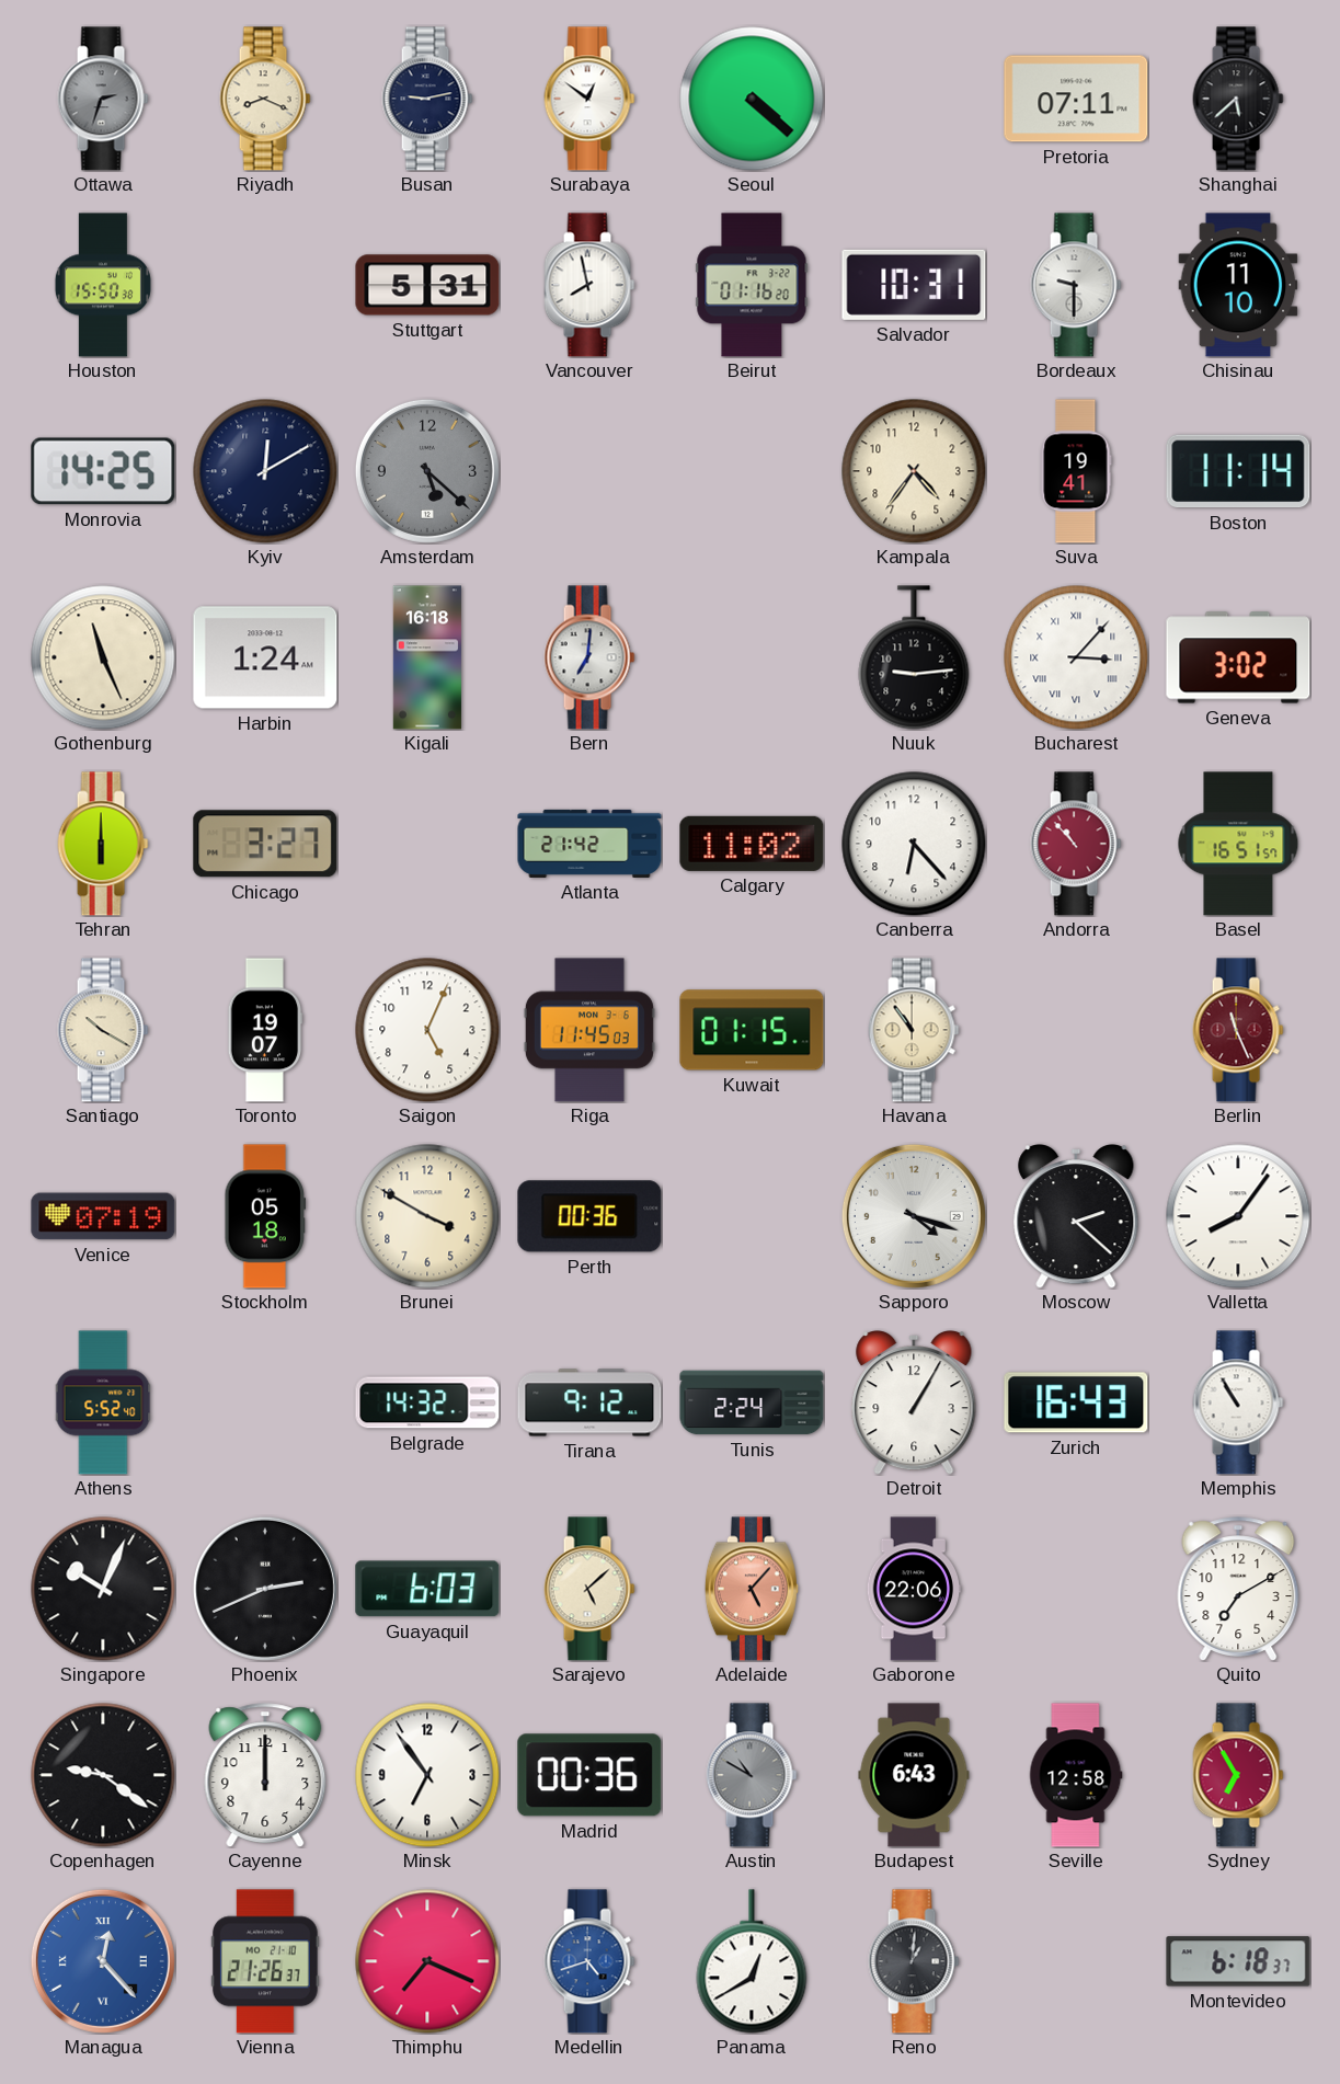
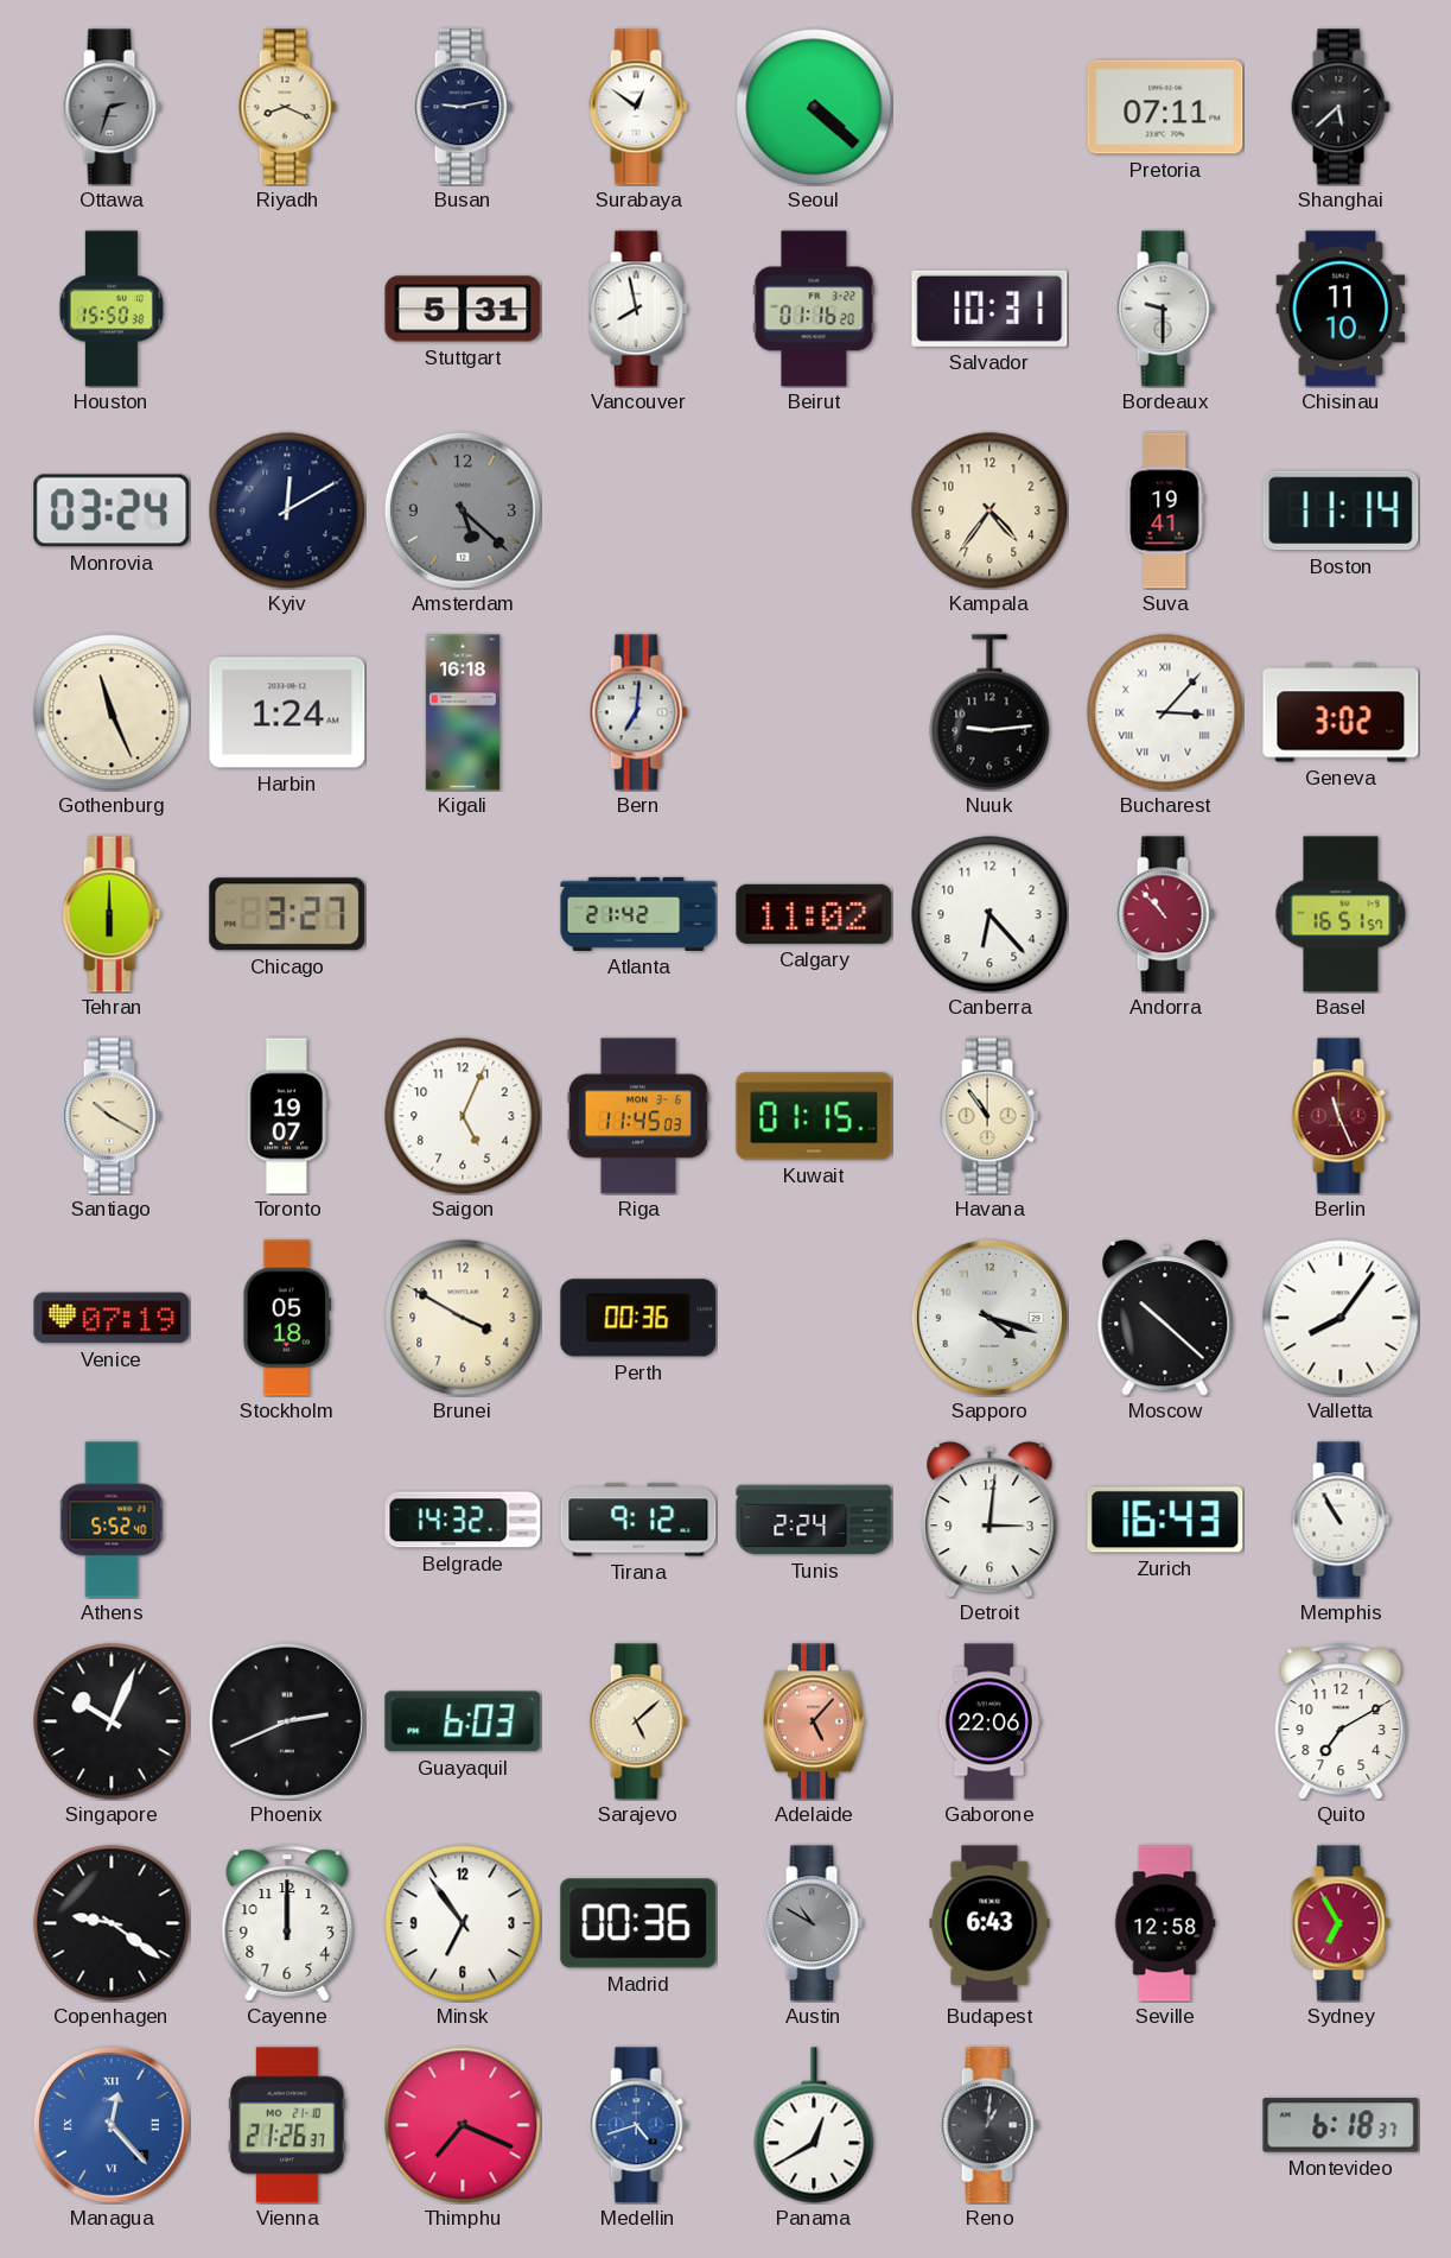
Monrovia: 14:25 -> 03:24 (112, 510)
Moscow: 2:22 -> 10:22 (1165, 1319)
Detroit: 1:05 -> 3:01 (989, 1521)
